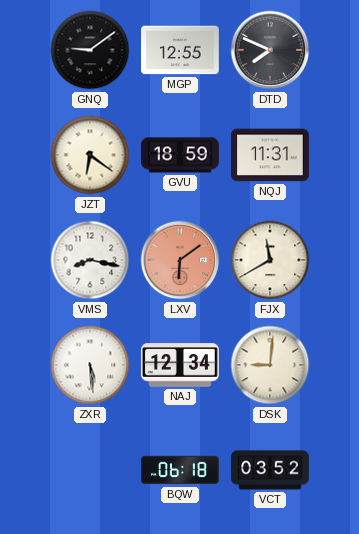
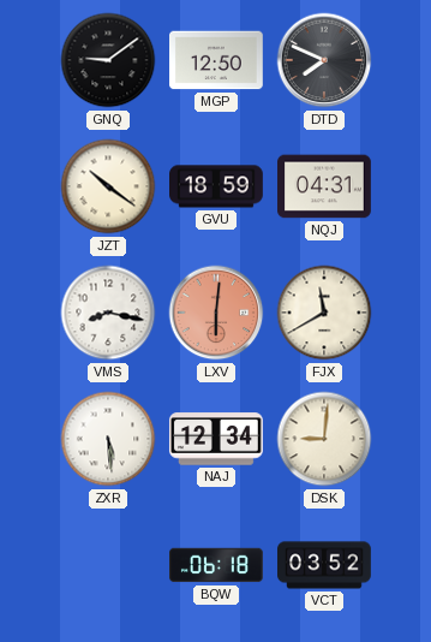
MGP: 12:55 -> 12:50 (217, 60)
JZT: 6:21 -> 10:21 (108, 186)
NQJ: 11:31 -> 04:31 (325, 186)
LXV: 6:09 -> 6:01 (216, 313)
